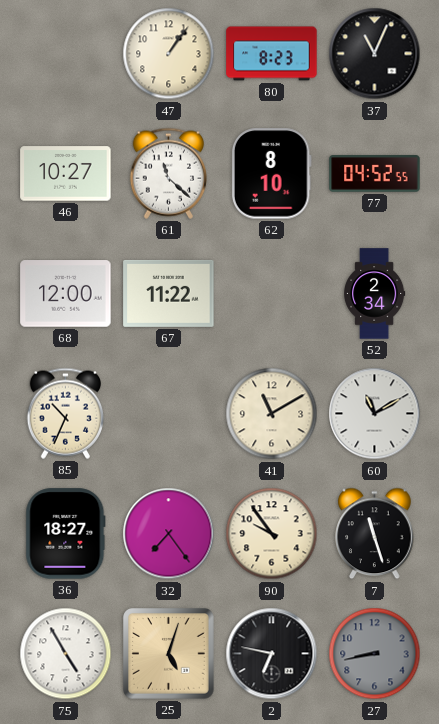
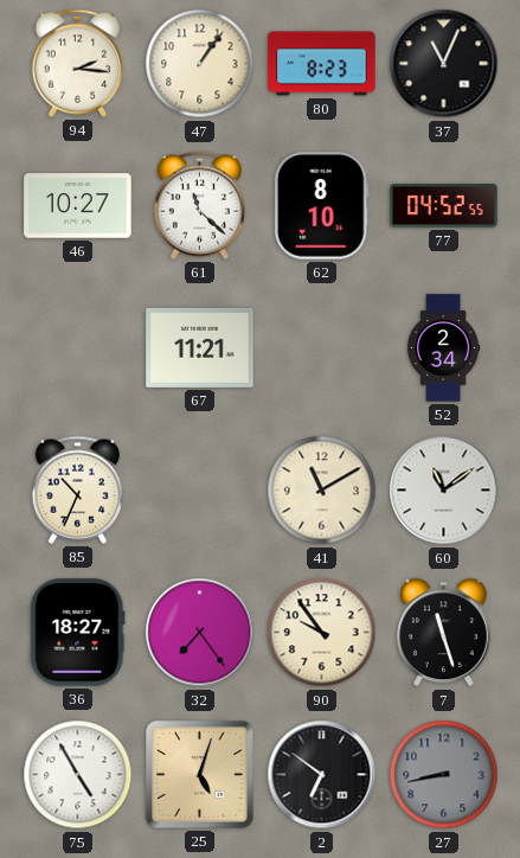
94: none -> 2:16 (77, 63)
68: 12:00 -> none (66, 294)
67: 11:22 -> 11:21 (200, 347)
60: 11:10 -> 11:09 (444, 491)
2: 6:47 -> 6:51 (322, 775)
